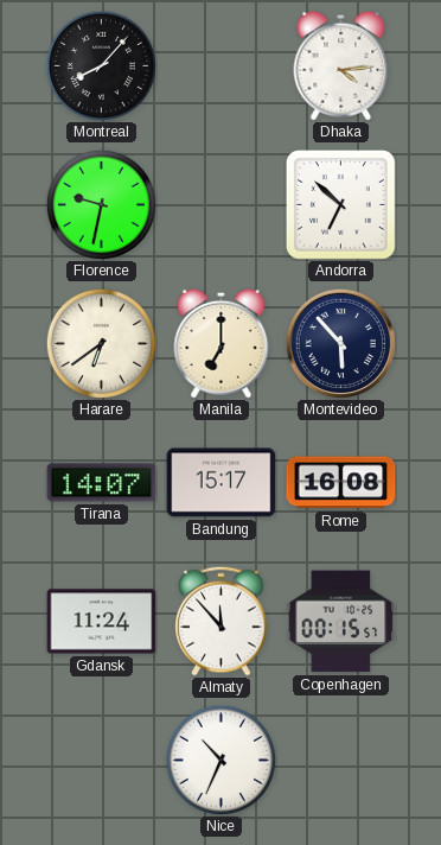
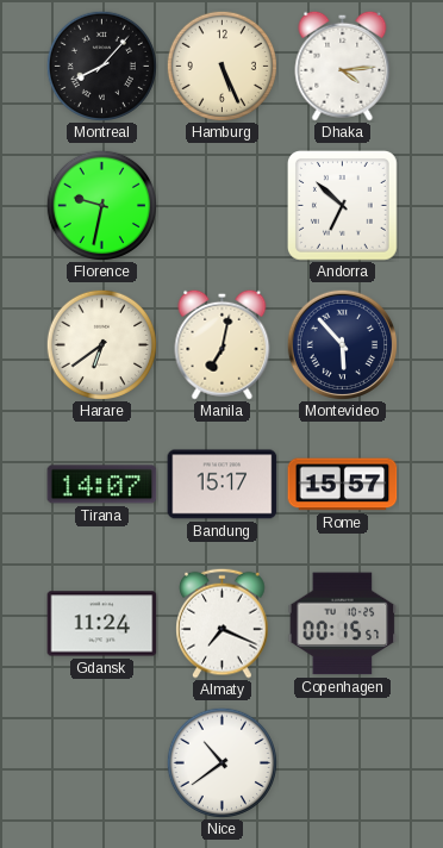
Hamburg: none -> 5:26 (221, 66)
Manila: 7:00 -> 7:02 (223, 344)
Rome: 16:08 -> 15:57 (343, 485)
Almaty: 11:53 -> 7:19 (223, 623)
Nice: 10:34 -> 10:39 (221, 762)
